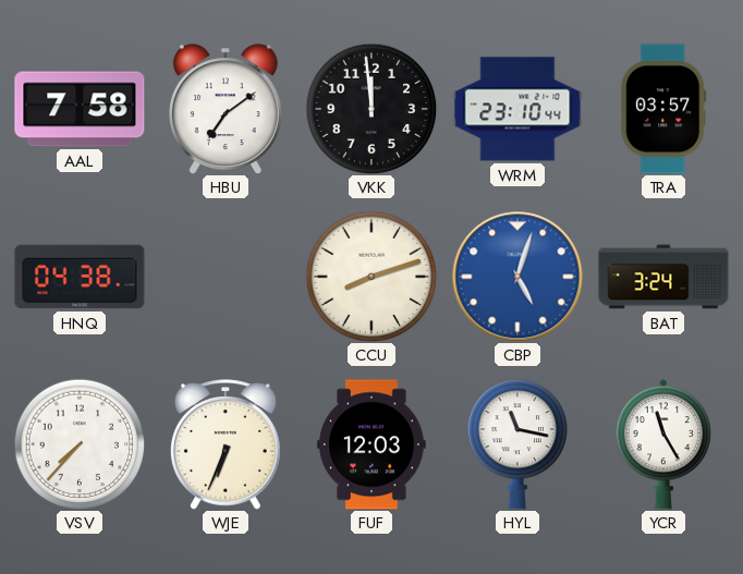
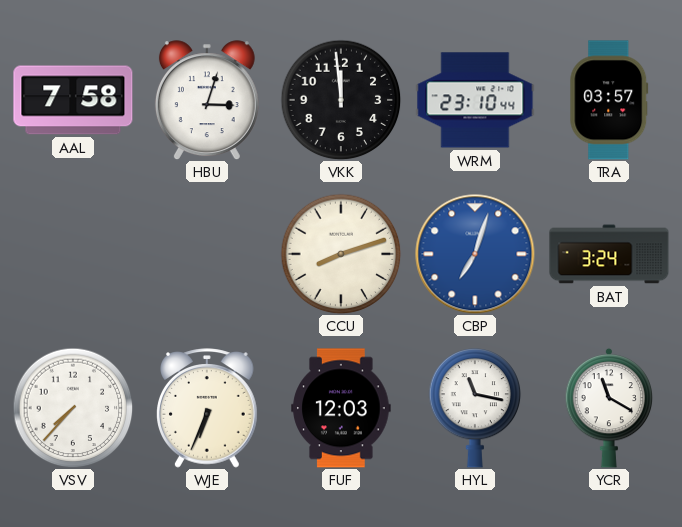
HBU: 7:09 -> 3:03 (207, 100)
HNQ: 04:38 -> none (80, 277)
CBP: 5:03 -> 7:03 (475, 254)
YCR: 11:25 -> 11:20 (609, 408)
